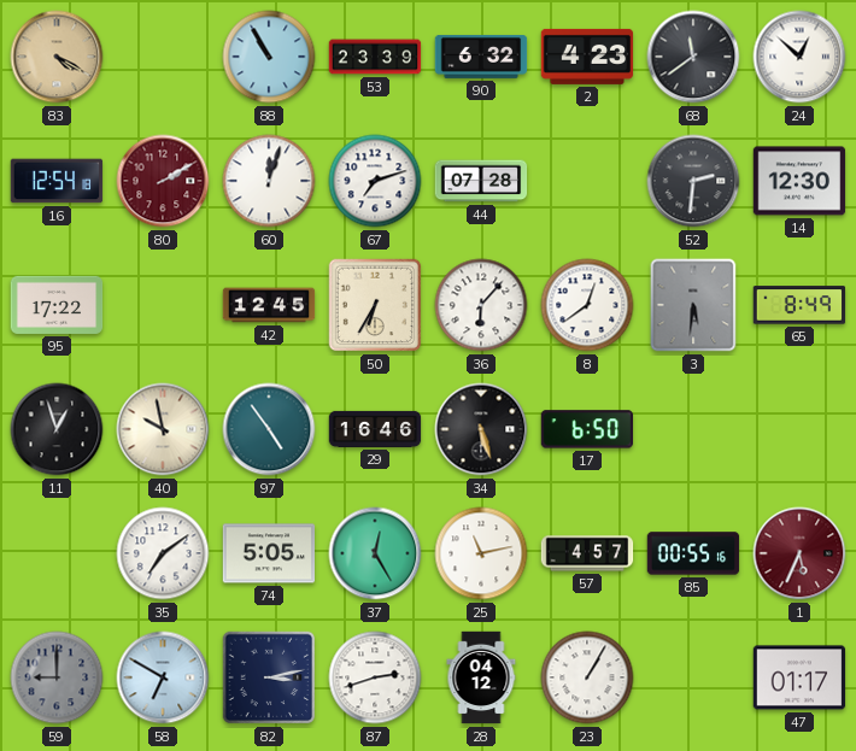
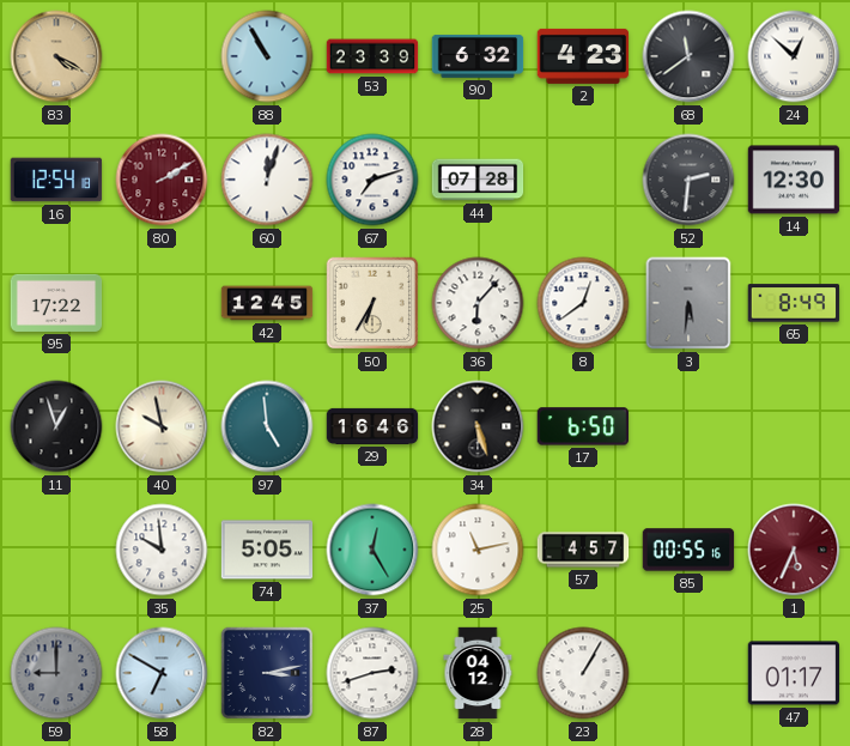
97: 4:54 -> 4:59 (267, 426)
35: 7:09 -> 9:59 (162, 550)
